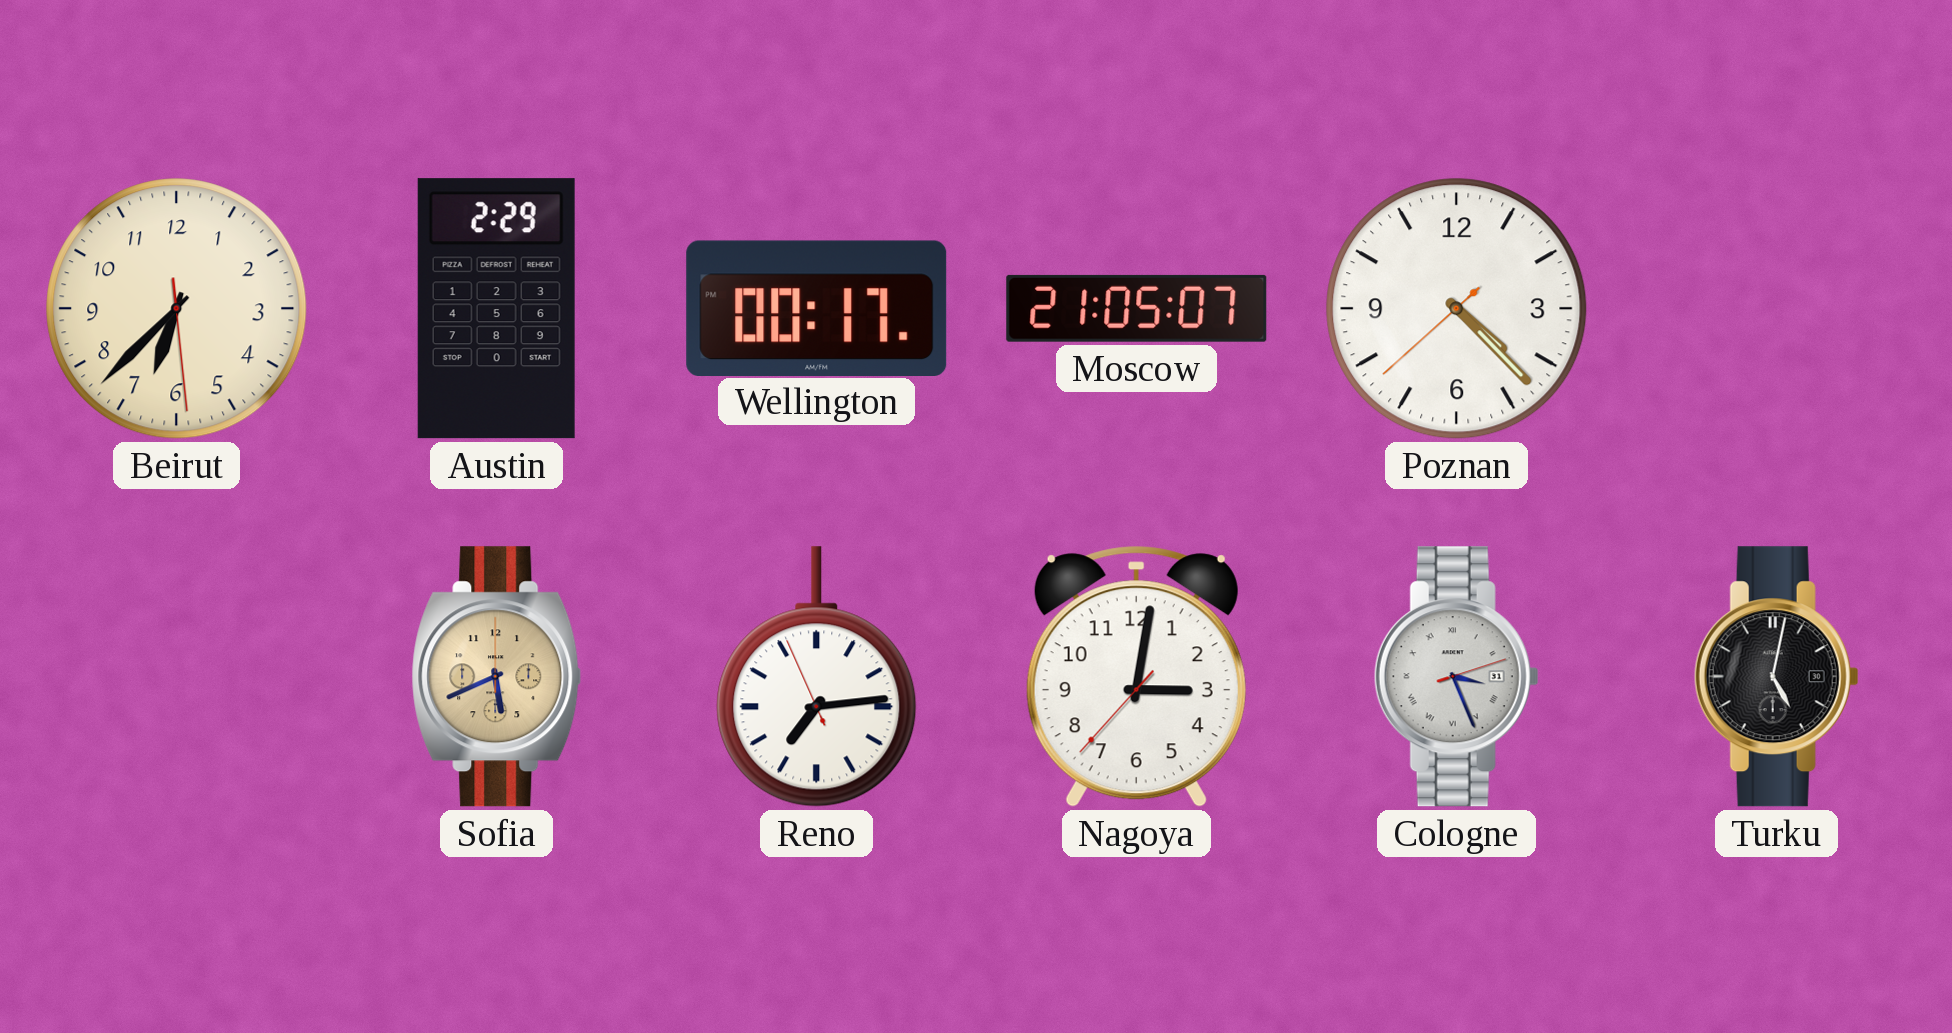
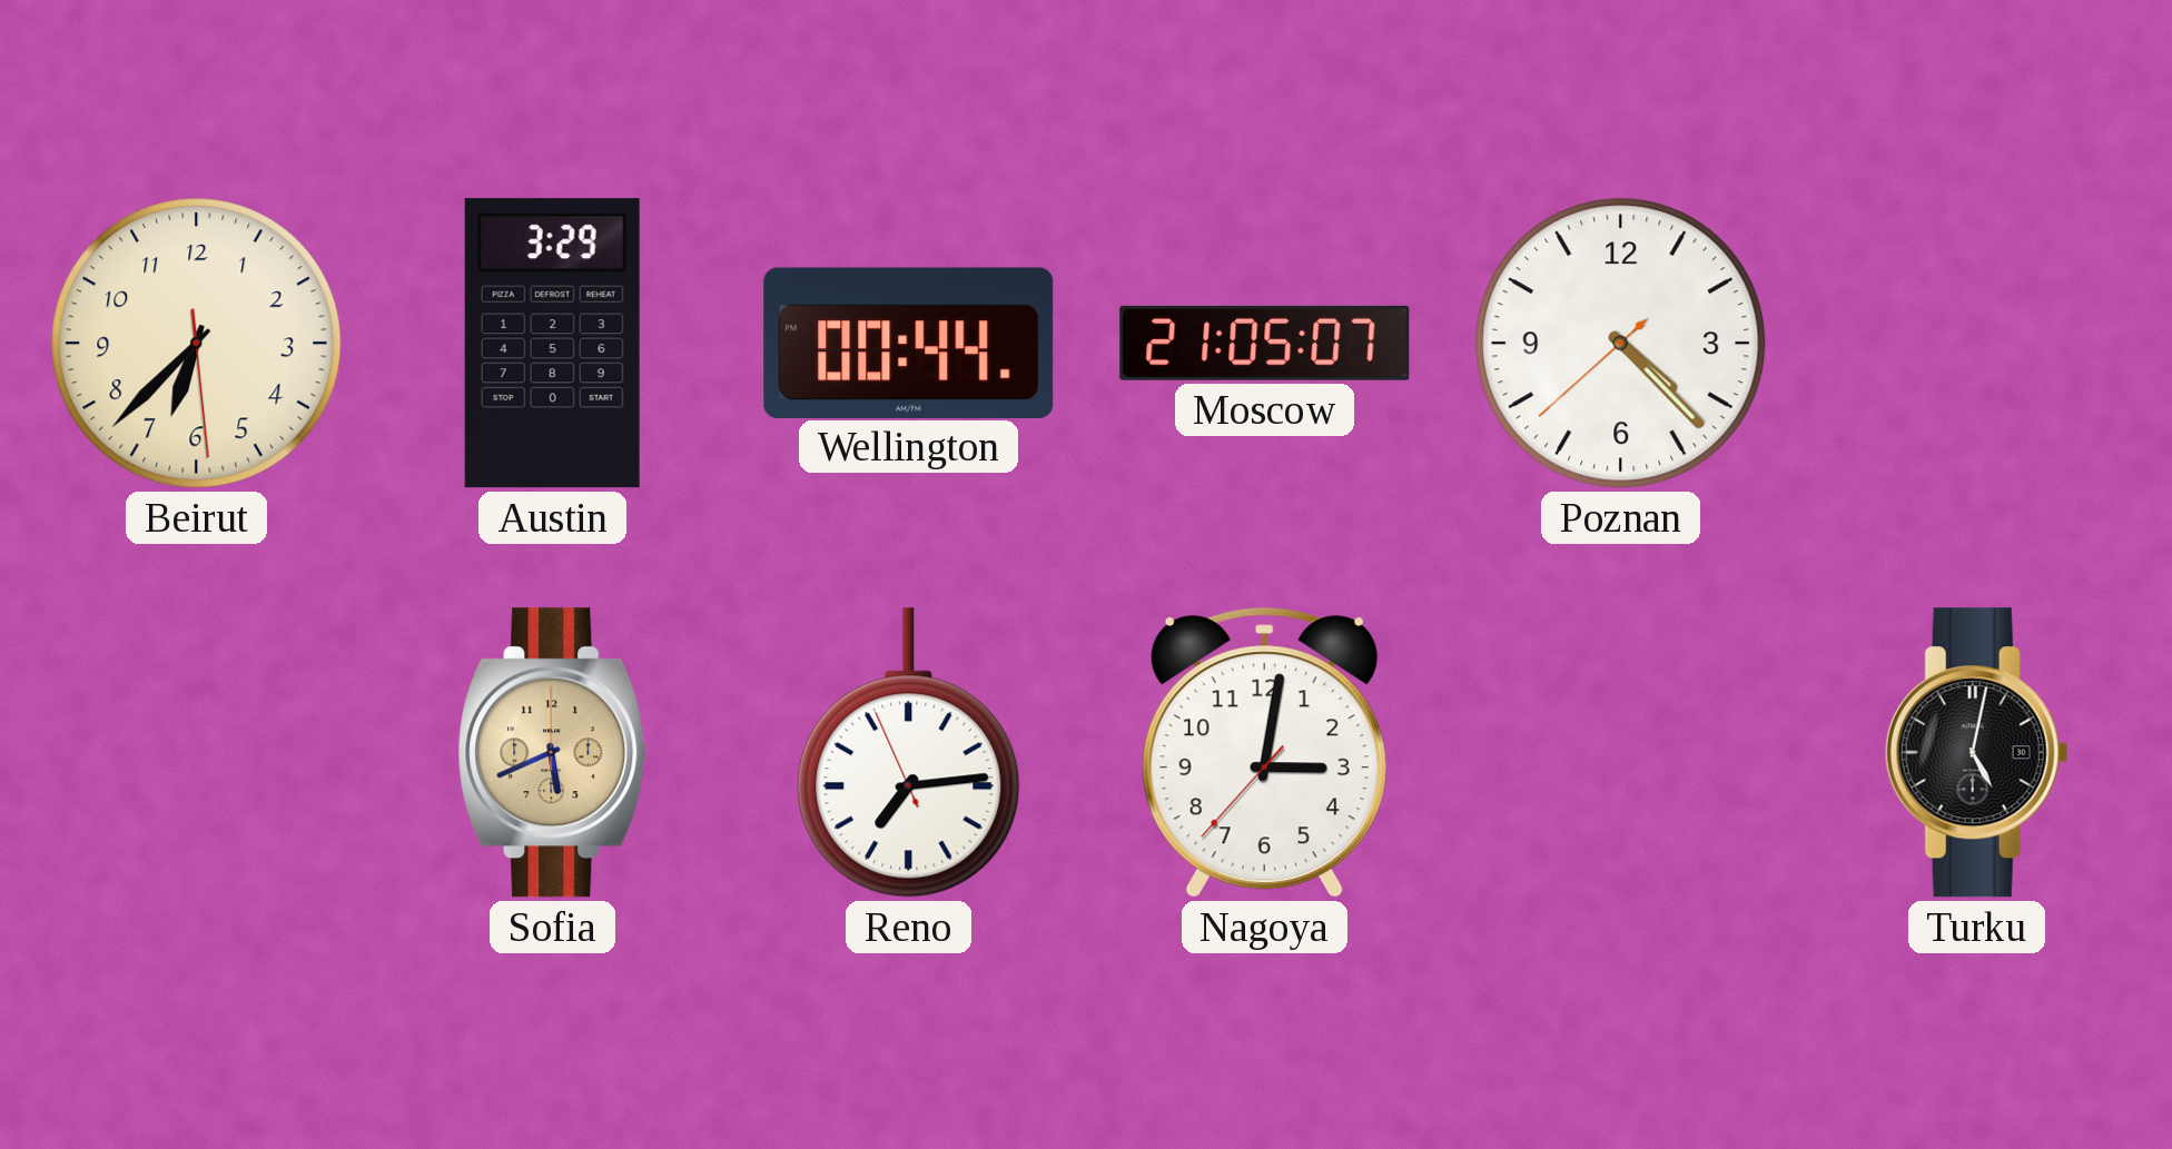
Austin: 2:29 -> 3:29 (552, 344)
Wellington: 00:17 -> 00:44 (909, 343)
Cologne: 3:26 -> none (1456, 677)
